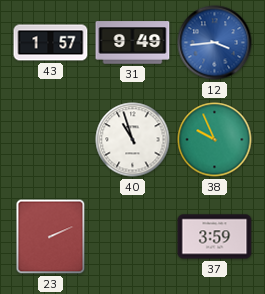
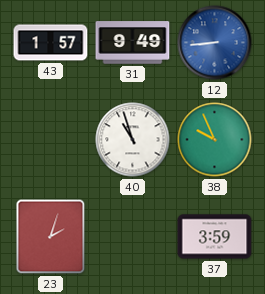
12: 3:44 -> 8:44 (215, 43)
23: 2:11 -> 2:03 (51, 237)
